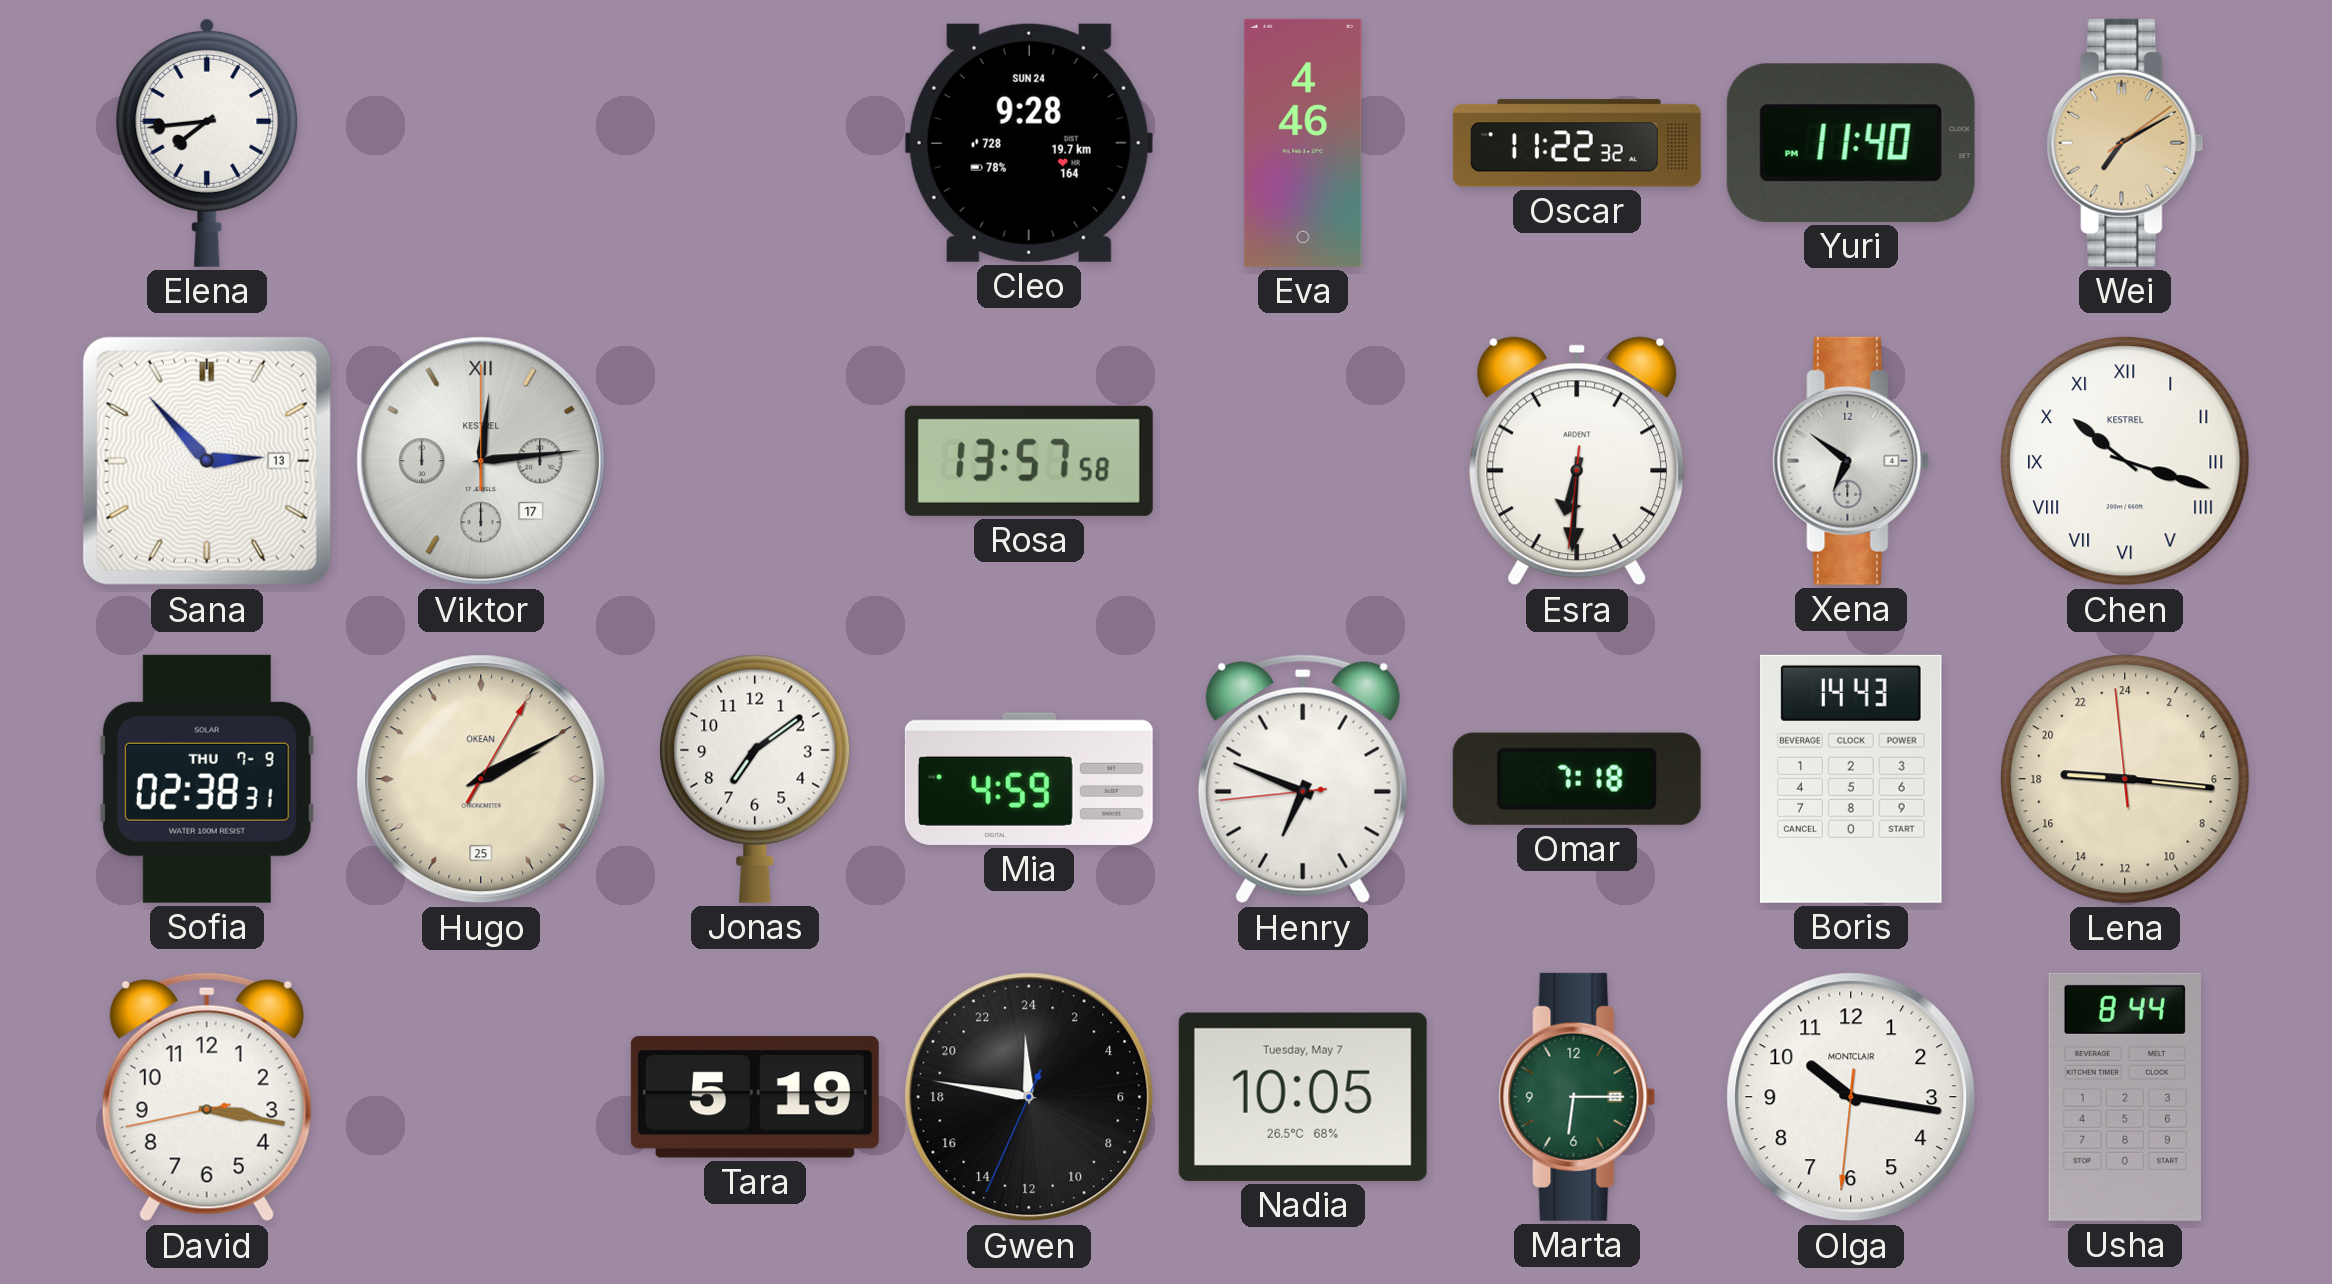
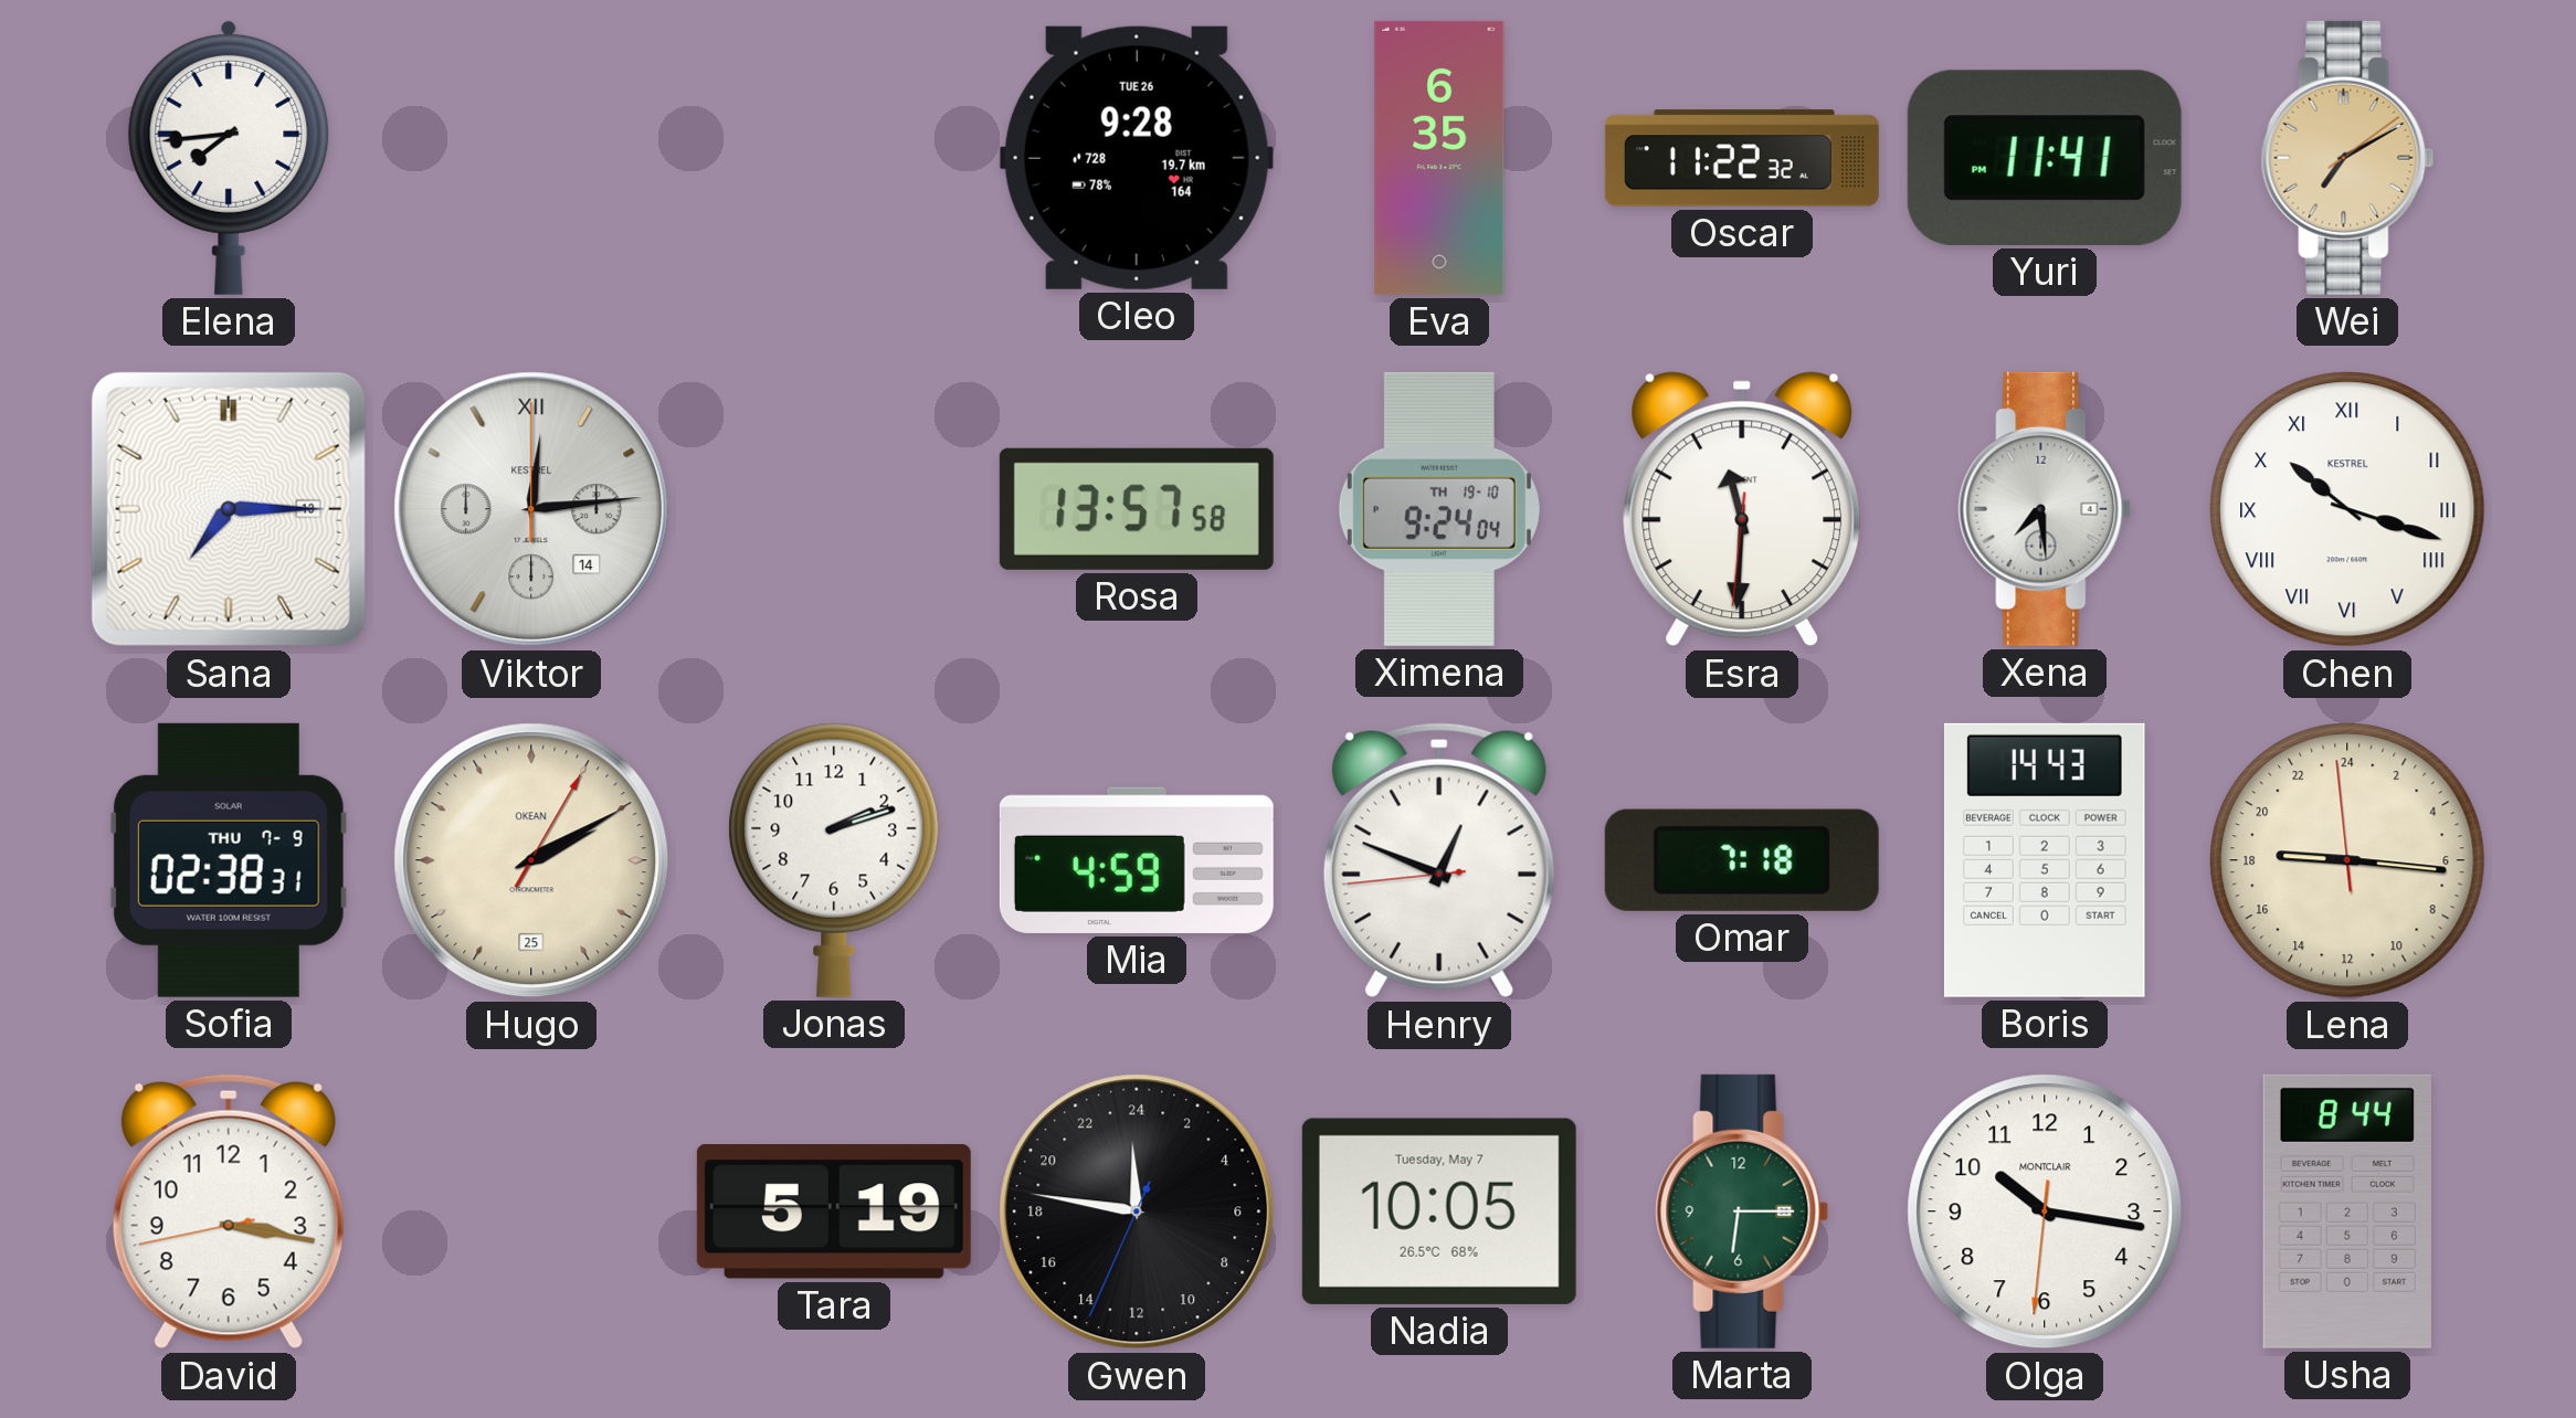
Cleo date: SUN 24 -> TUE 26 (1137, 158)
Eva: 4:46 -> 6:35 (1439, 158)
Yuri: 11:40 -> 11:41 (2045, 158)
Sana: 2:53 -> 7:15 (229, 509)
Viktor date: 17 -> 14 (531, 509)
Ximena: none -> 9:24 (1439, 509)
Esra: 6:30 -> 11:30 (1742, 509)
Xena: 6:51 -> 7:29 (2045, 509)
Jonas: 7:09 -> 2:12 (834, 860)
Henry: 6:48 -> 12:48 (1439, 860)
